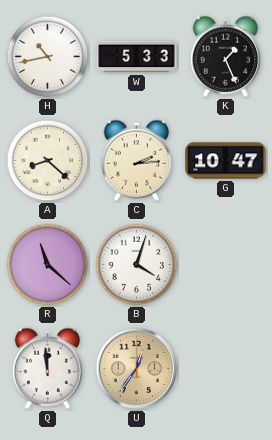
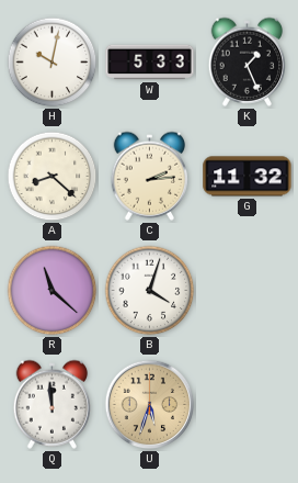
H: 10:43 -> 10:02 (53, 63)
G: 10:47 -> 11:32 (248, 177)
U: 12:36 -> 5:33 (150, 405)
